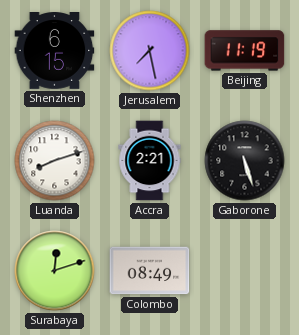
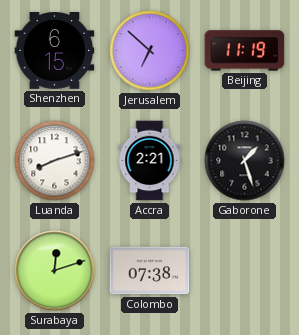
Jerusalem: 7:28 -> 6:52 (150, 51)
Gaborone: 5:27 -> 1:27 (245, 161)
Colombo: 08:49 -> 07:38 (150, 271)
